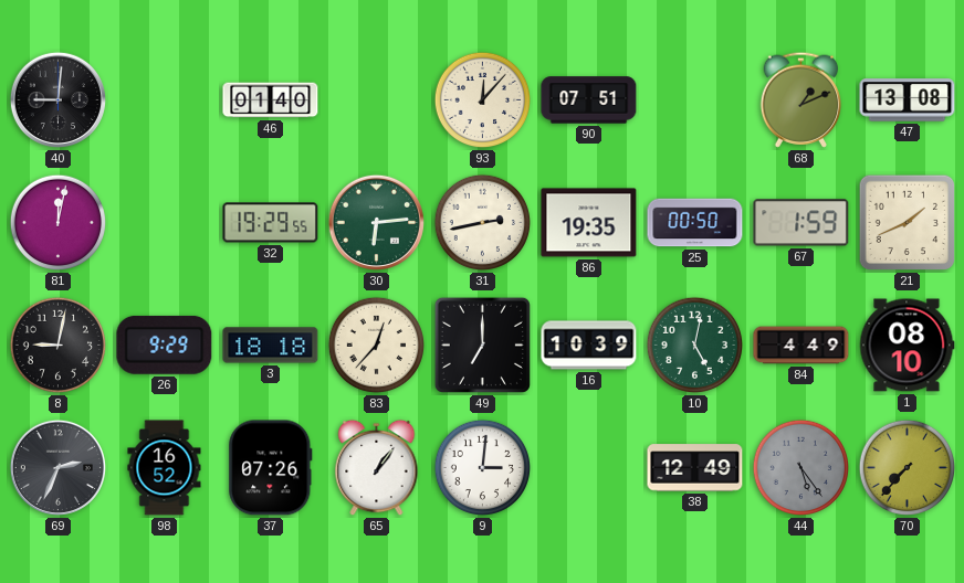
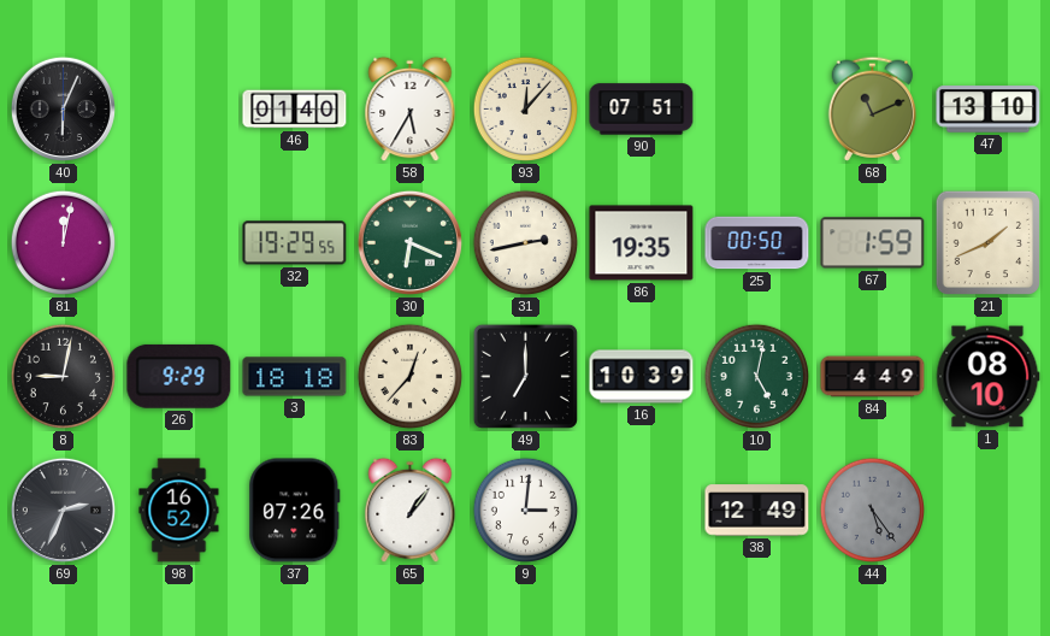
40: 9:01 -> 6:04 (63, 108)
58: none -> 5:35 (411, 110)
68: 1:11 -> 11:11 (873, 108)
47: 13:08 -> 13:10 (989, 110)
30: 6:14 -> 6:19 (409, 242)
70: 7:37 -> none (908, 468)
